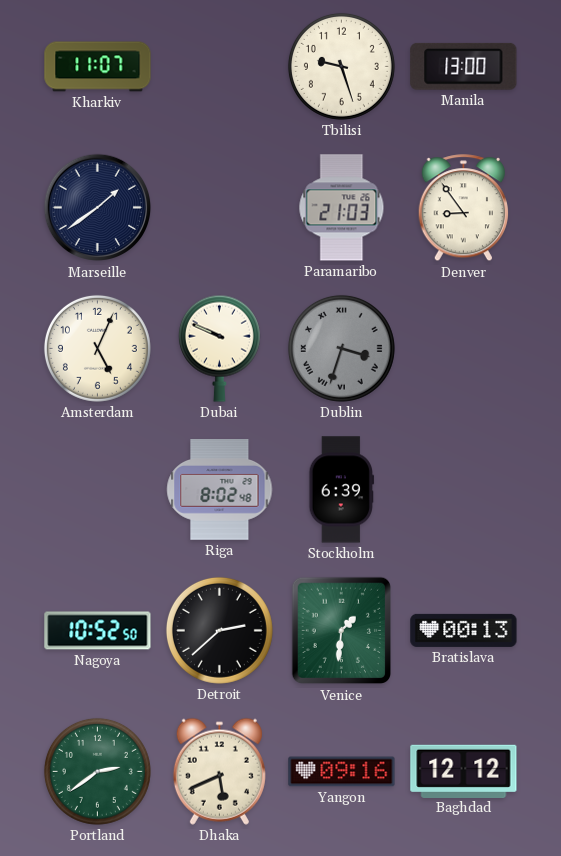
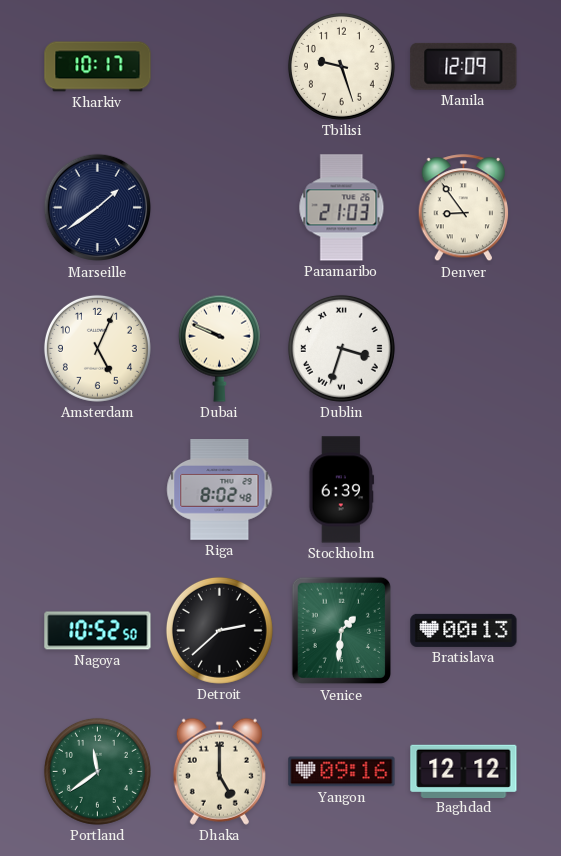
Kharkiv: 11:07 -> 10:17 (98, 67)
Manila: 13:00 -> 12:09 (464, 66)
Dublin dial: grey -> white (341, 348)
Portland: 2:39 -> 11:39 (97, 771)
Dhaka: 5:41 -> 5:00 (219, 771)
